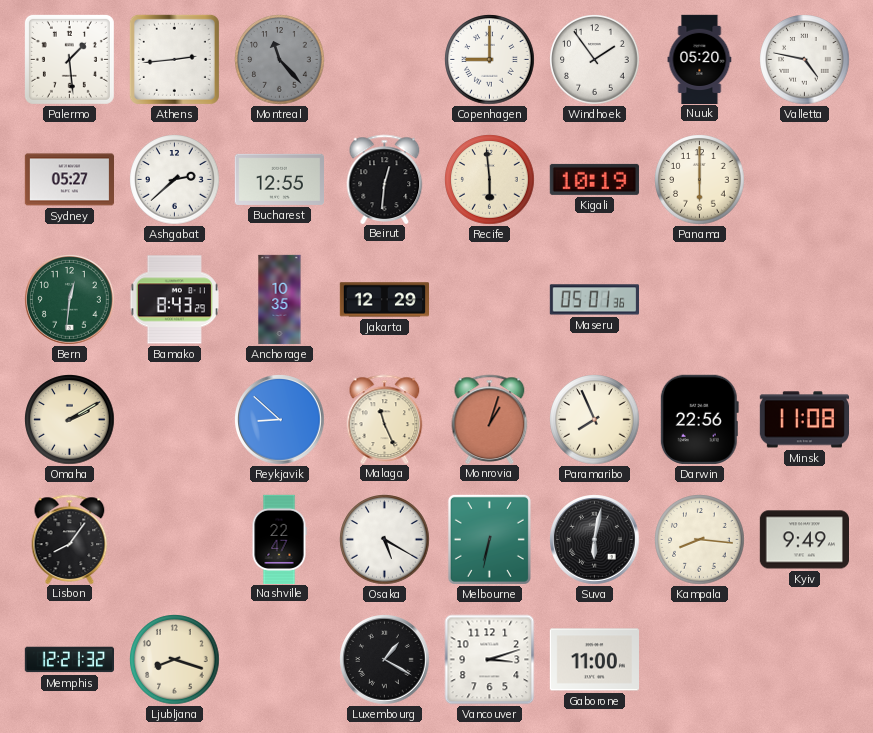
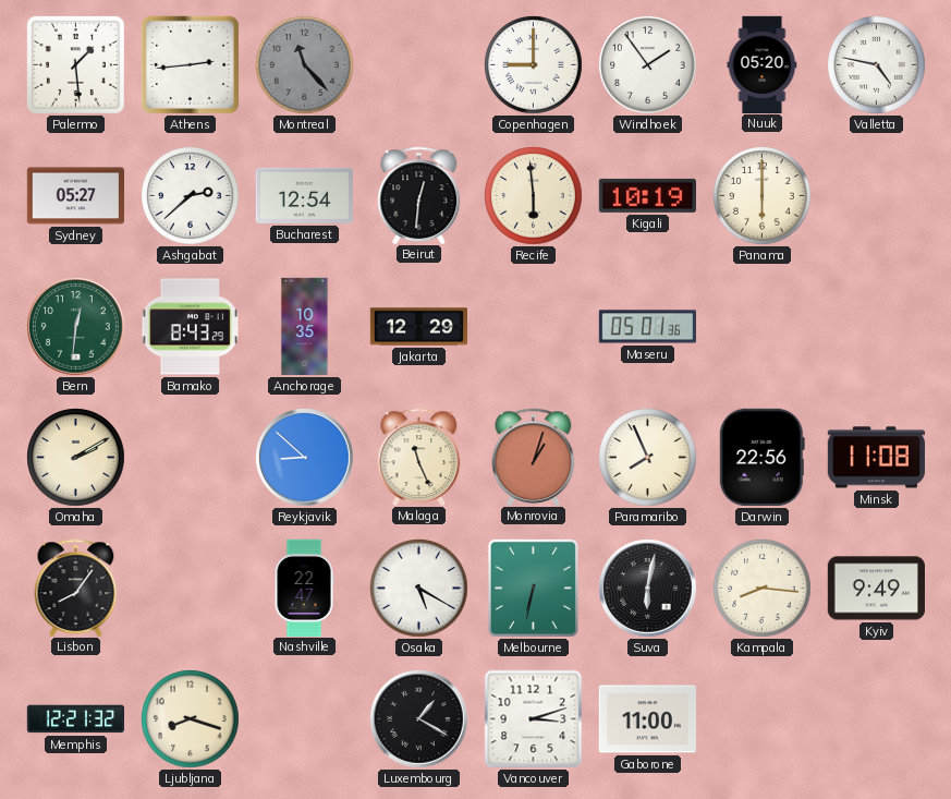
Bucharest: 12:55 -> 12:54 (304, 195)
